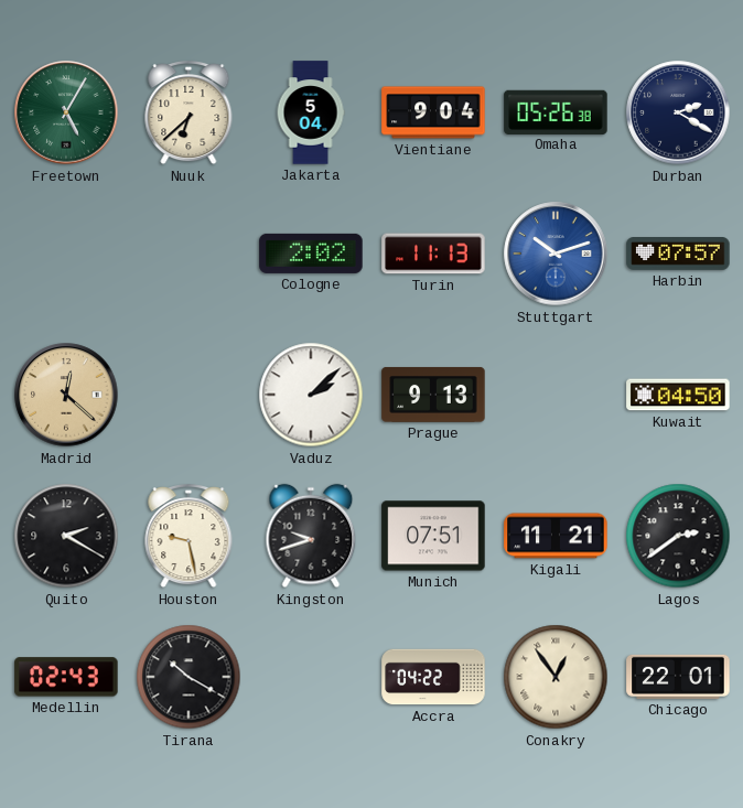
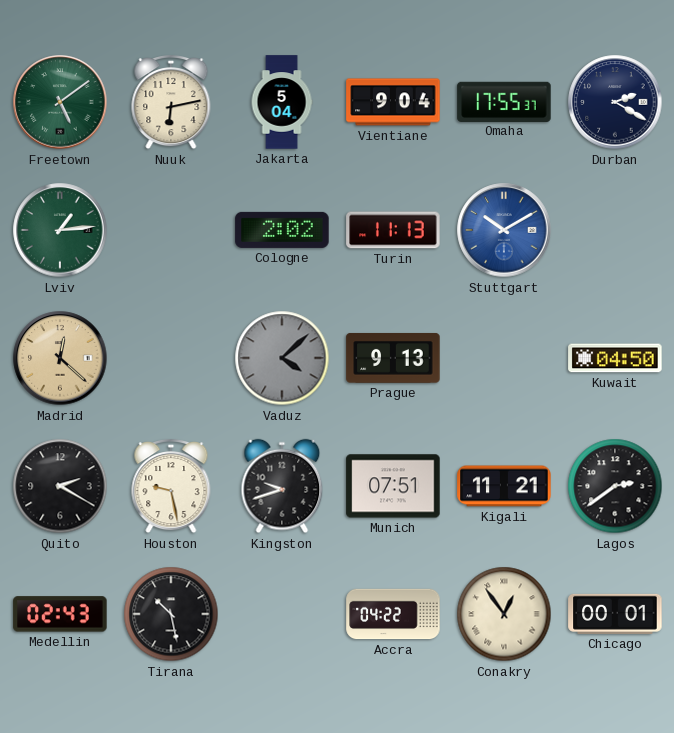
Freetown: 5:05 -> 5:09 (60, 102)
Nuuk: 6:38 -> 6:13 (171, 103)
Omaha: 05:26 -> 17:55 (504, 101)
Lviv: none -> 1:14 (60, 230)
Stuttgart: 10:12 -> 10:10 (504, 230)
Harbin: 07:57 -> none (678, 255)
Vaduz: 2:08 -> 4:08 (282, 358)
Vaduz dial: white -> grey (282, 358)
Tirana: 10:20 -> 10:28 (171, 614)
Chicago: 22:01 -> 00:01 (615, 614)
